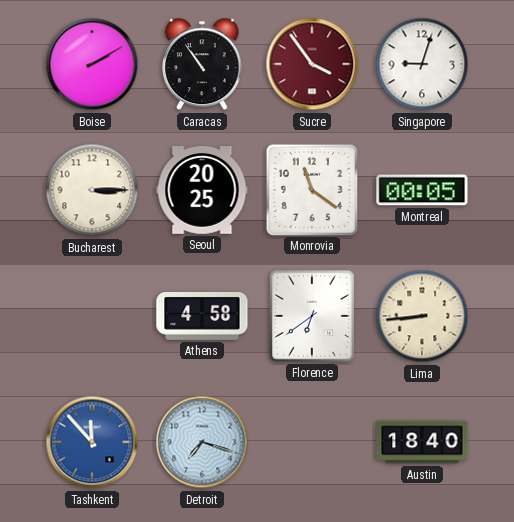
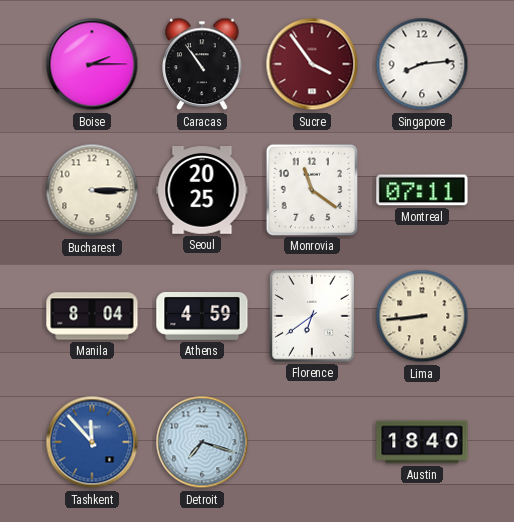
Boise: 2:10 -> 2:15 (92, 64)
Singapore: 9:03 -> 8:14 (422, 64)
Montreal: 00:05 -> 07:11 (422, 190)
Manila: none -> 8:04 (92, 316)
Athens: 4:58 -> 4:59 (202, 317)
